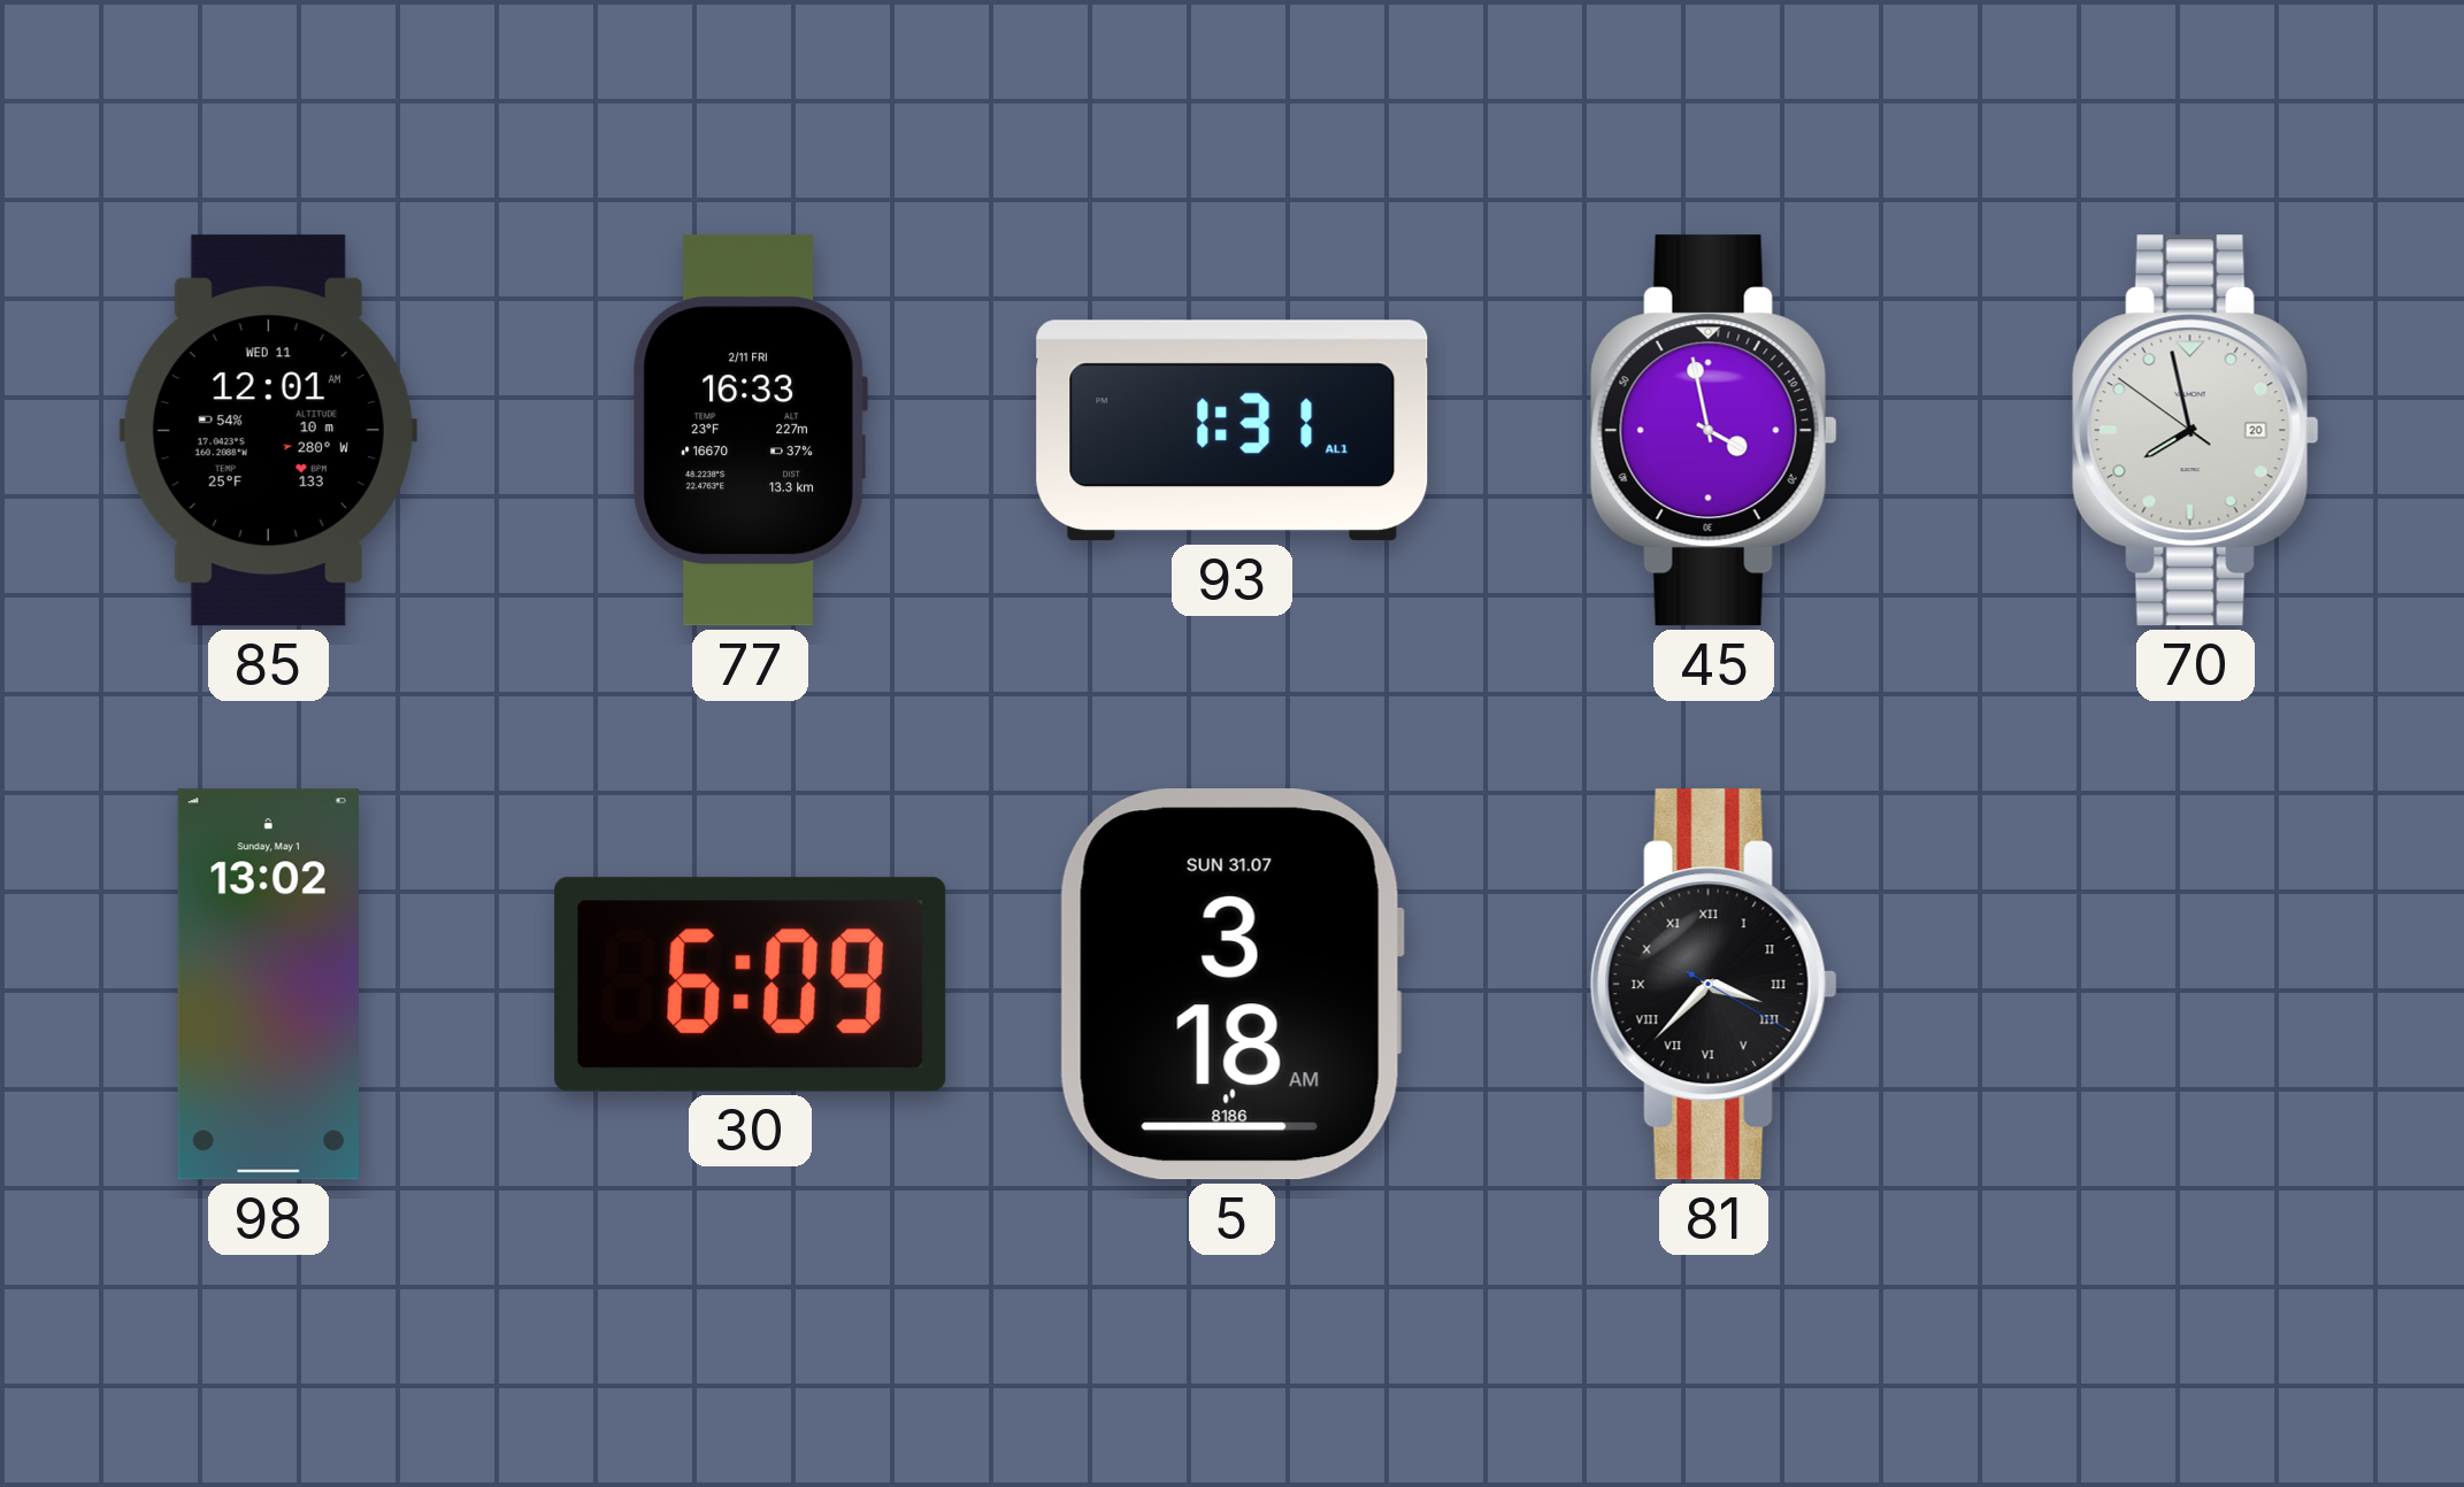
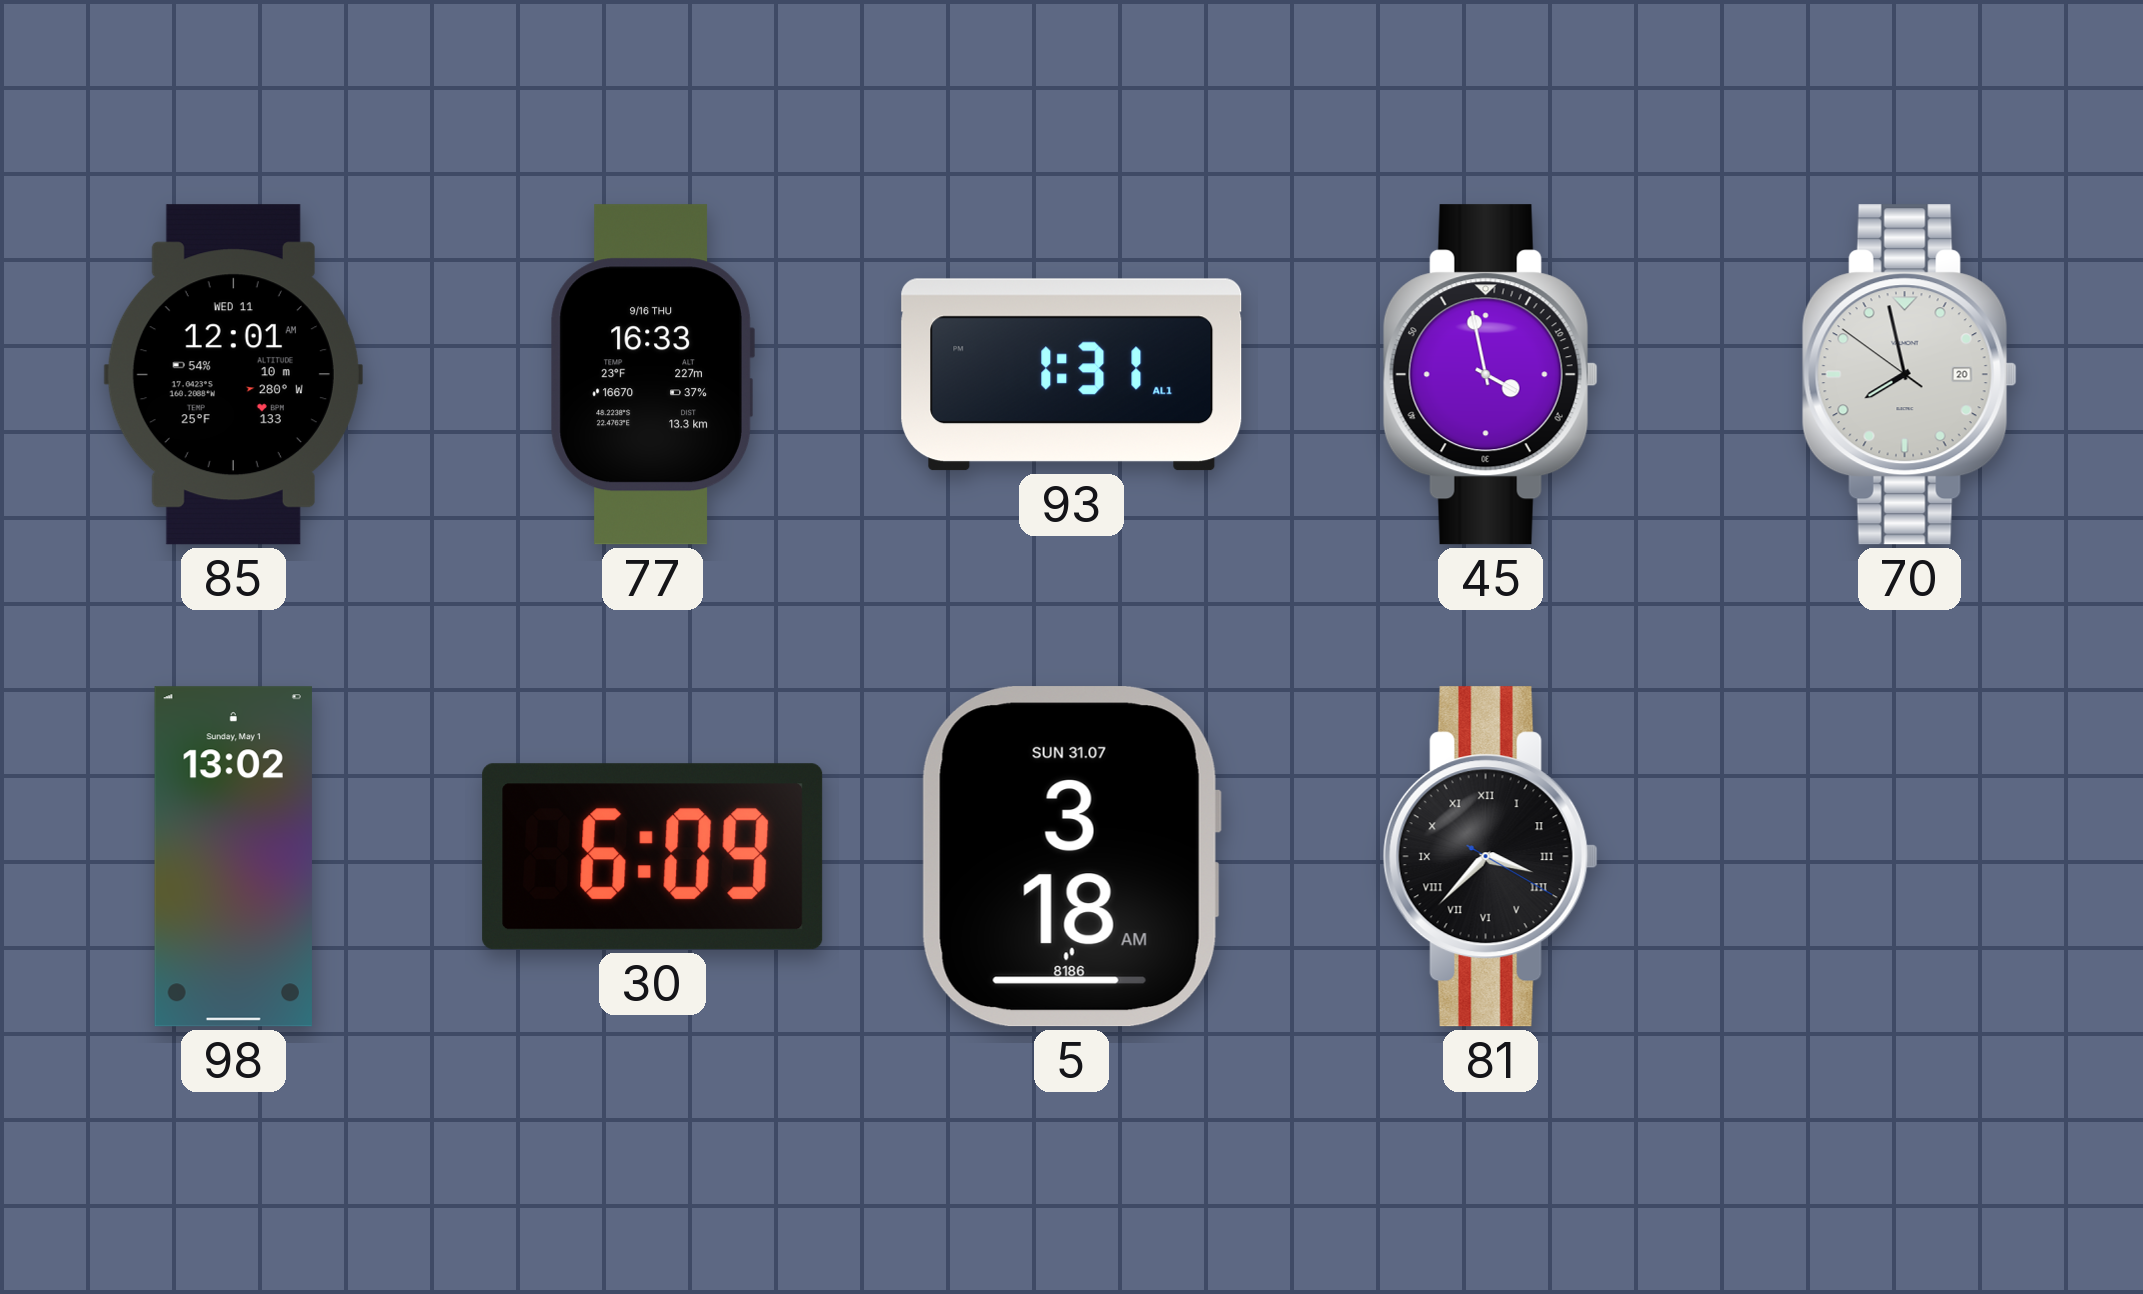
77 date: 2/11 FRI -> 9/16 THU (652, 375)
